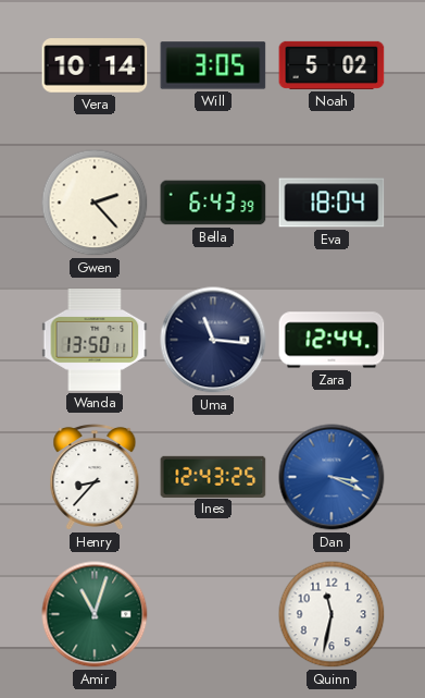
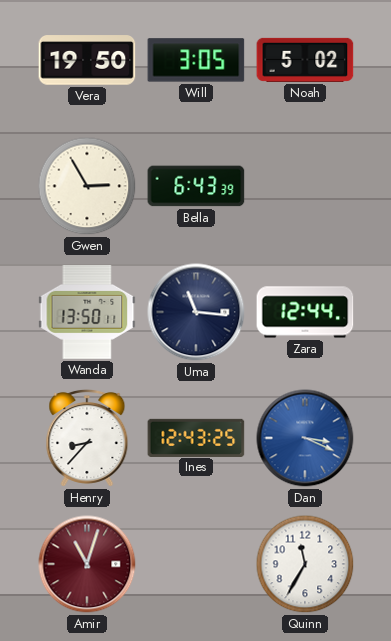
Vera: 10:14 -> 19:50 (87, 60)
Gwen: 2:23 -> 2:55 (87, 186)
Eva: 18:04 -> none (332, 203)
Amir dial: green -> burgundy (87, 564)
Quinn: 11:32 -> 11:35 (305, 564)
